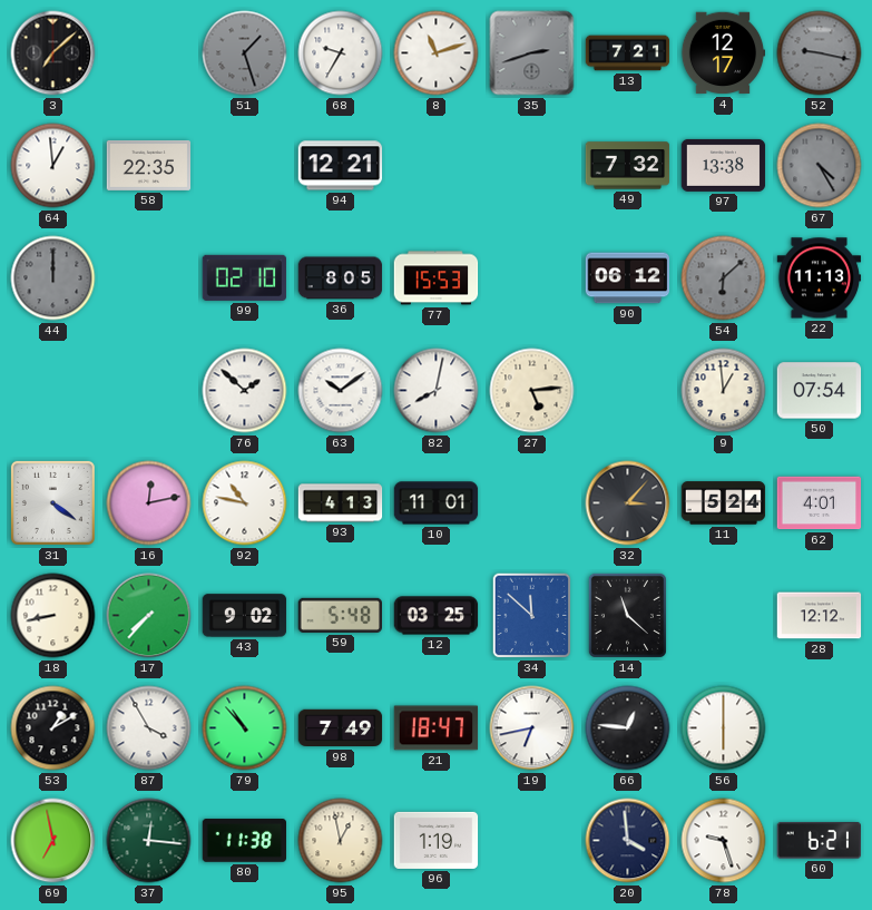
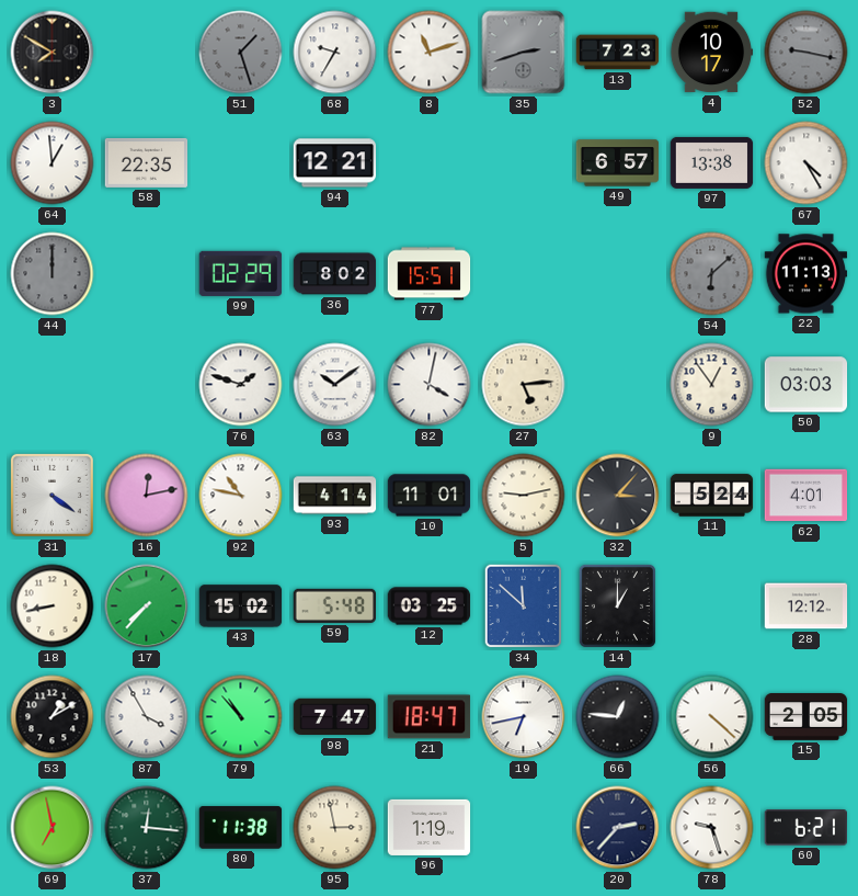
3: 7:08 -> 7:50 (53, 53)
13: 7:21 -> 7:23 (618, 53)
4: 12:17 -> 10:17 (711, 53)
49: 7:32 -> 6:57 (618, 163)
67 dial: grey -> white (806, 163)
99: 02:10 -> 02:29 (241, 273)
36: 8:05 -> 8:02 (335, 274)
77: 15:53 -> 15:51 (430, 274)
90: 06:12 -> none (628, 278)
76: 1:52 -> 1:48 (241, 385)
82: 8:02 -> 4:02 (430, 385)
9: 12:59 -> 12:54 (712, 385)
50: 07:54 -> 03:03 (806, 385)
93: 4:13 -> 4:14 (335, 496)
5: none -> 9:13 (524, 496)
43: 9:02 -> 15:02 (241, 606)
14: 11:22 -> 1:00 (617, 605)
98: 7:49 -> 7:47 (335, 717)
56: 6:00 -> 4:22 (712, 717)
15: none -> 2:05 (806, 717)
95: 12:58 -> 2:58 (335, 828)
20: 3:59 -> 2:37 (618, 828)
